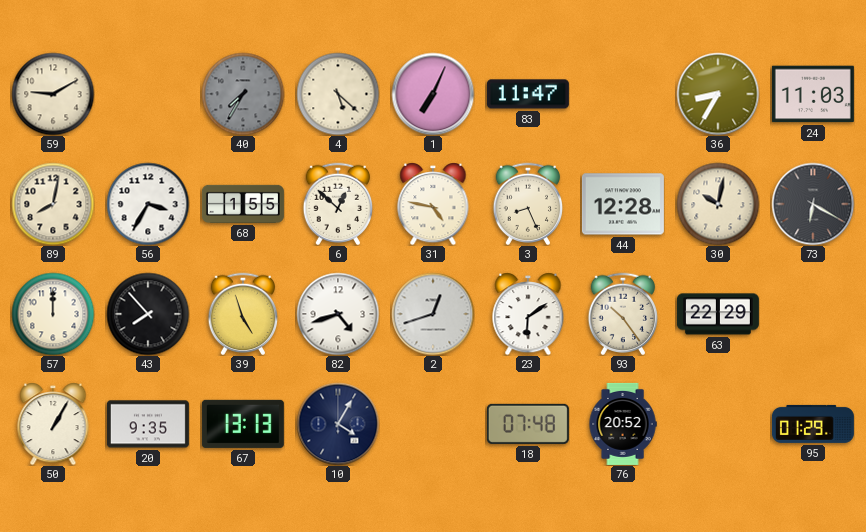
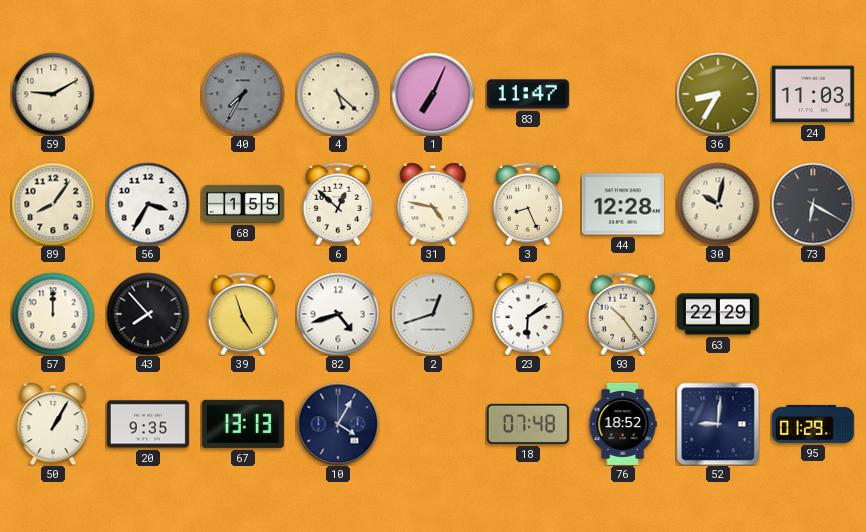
89: 8:02 -> 8:06 (53, 204)
76: 20:52 -> 18:52 (623, 424)
52: none -> 9:01 (718, 424)
